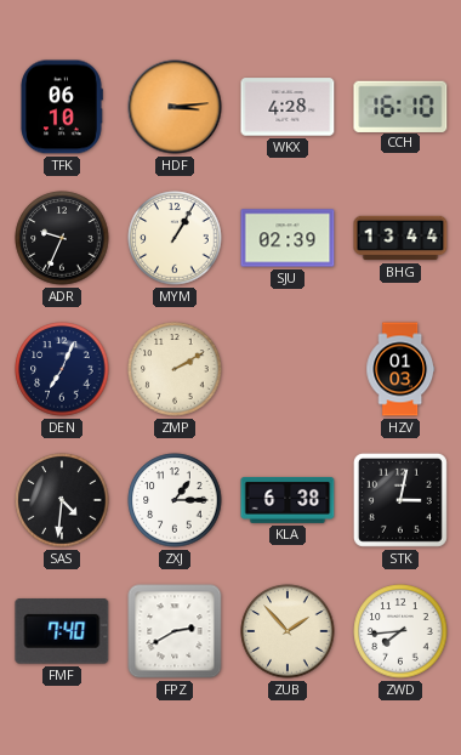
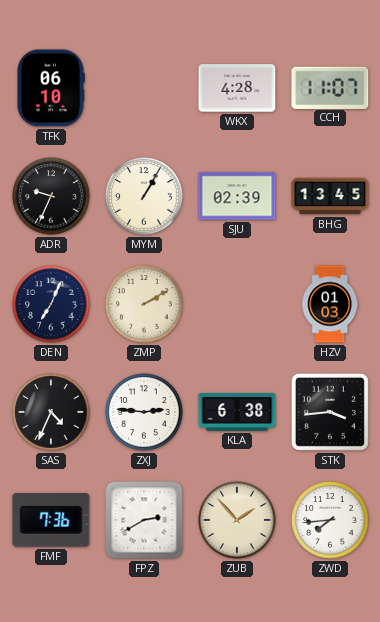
HDF: 3:14 -> none (175, 107)
CCH: 16:10 -> 11:07 (330, 87)
BHG: 13:44 -> 13:45 (330, 196)
SAS: 4:31 -> 4:34 (51, 412)
ZXJ: 1:15 -> 2:46 (144, 412)
STK: 3:02 -> 3:44 (330, 412)
FMF: 7:40 -> 7:36 (51, 521)
